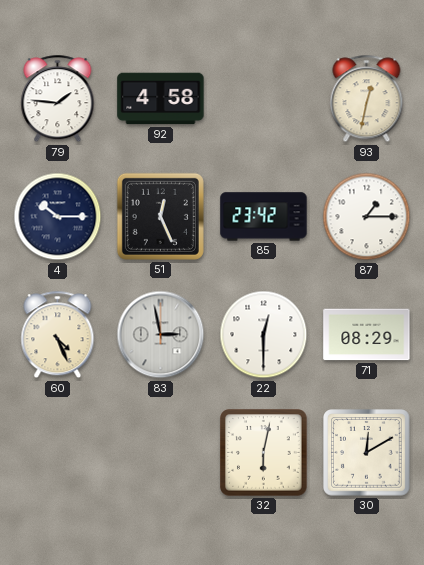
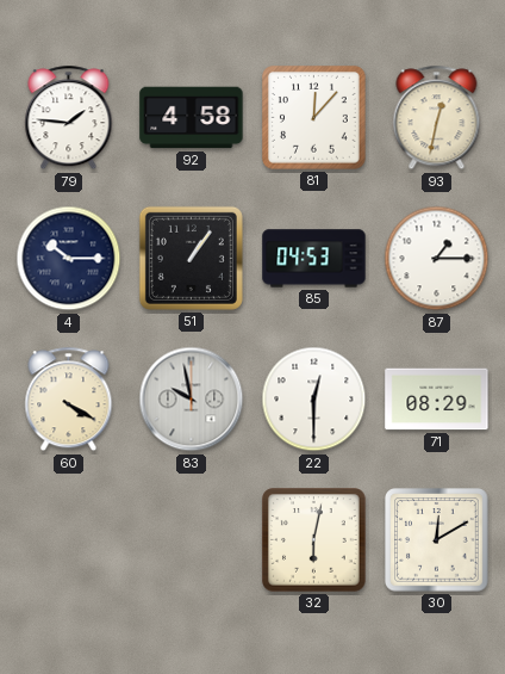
81: none -> 12:07 (314, 118)
51: 12:26 -> 1:06 (191, 258)
85: 23:42 -> 04:53 (314, 259)
60: 4:26 -> 4:20 (69, 400)
83: 2:58 -> 9:58 (192, 400)
